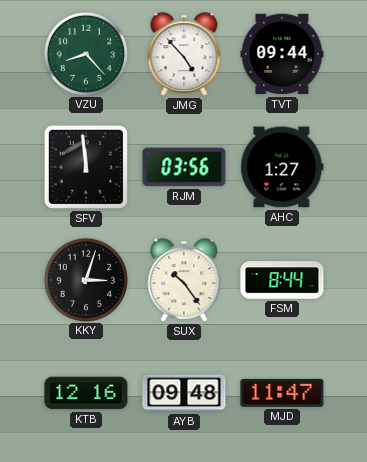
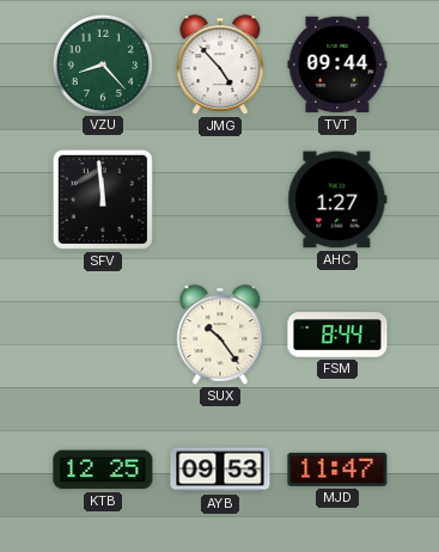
RJM: 03:56 -> none (184, 167)
KKY: 3:03 -> none (85, 279)
KTB: 12:16 -> 12:25 (103, 470)
AYB: 09:48 -> 09:53 (220, 470)
